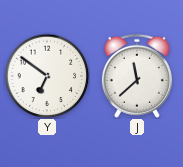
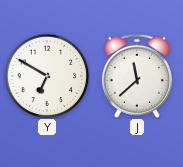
Y: 6:51 -> 6:50 (47, 76)
